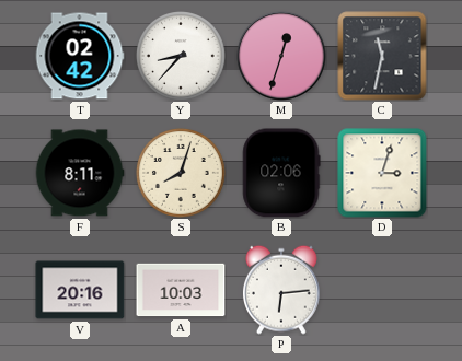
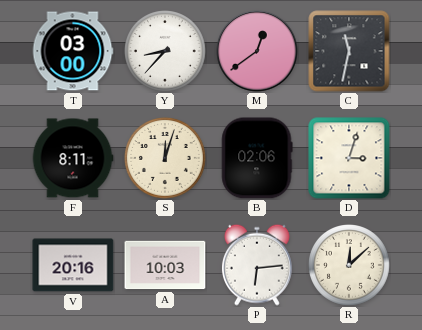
T: 02:42 -> 03:00 (73, 51)
M: 12:33 -> 12:39 (257, 51)
S: 8:03 -> 12:03 (166, 159)
R: none -> 12:08 (350, 266)
